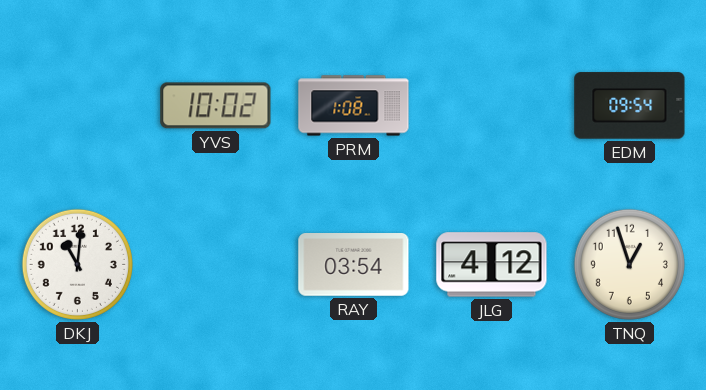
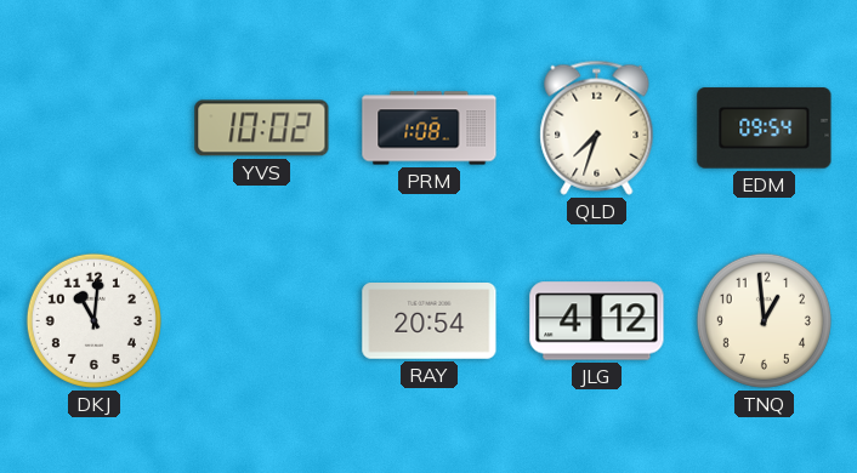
QLD: none -> 7:33 (597, 127)
RAY: 03:54 -> 20:54 (430, 321)
TNQ: 12:57 -> 12:59 (764, 320)
